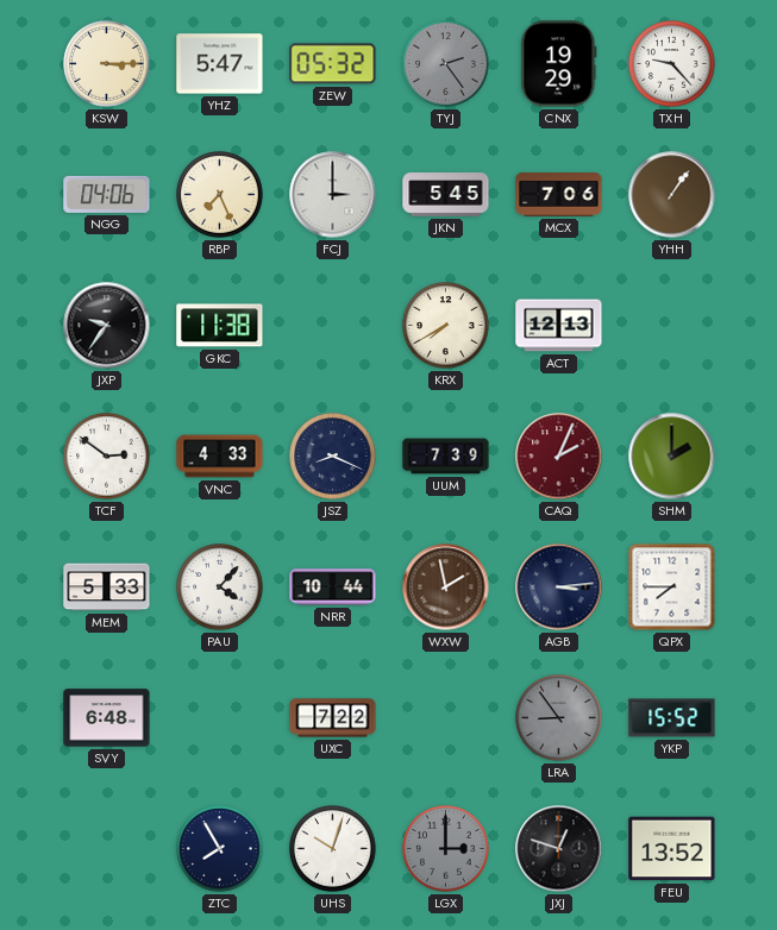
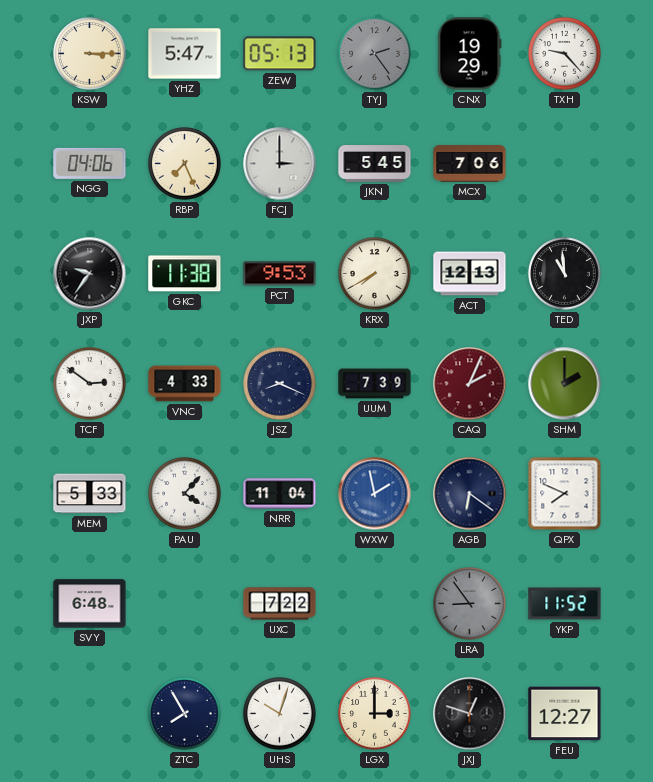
ZEW: 05:32 -> 05:13 (280, 54)
YHH: 1:06 -> none (672, 195)
PCT: none -> 9:53 (280, 274)
TED: none -> 10:59 (565, 274)
NRR: 10:44 -> 11:04 (280, 494)
WXW dial: brown -> blue (375, 494)
AGB: 3:14 -> 6:21 (470, 494)
QPX: 7:45 -> 7:49 (565, 494)
YKP: 15:52 -> 11:52 (565, 604)
LGX dial: grey -> cream (375, 714)
FEU: 13:52 -> 12:27 (565, 714)
